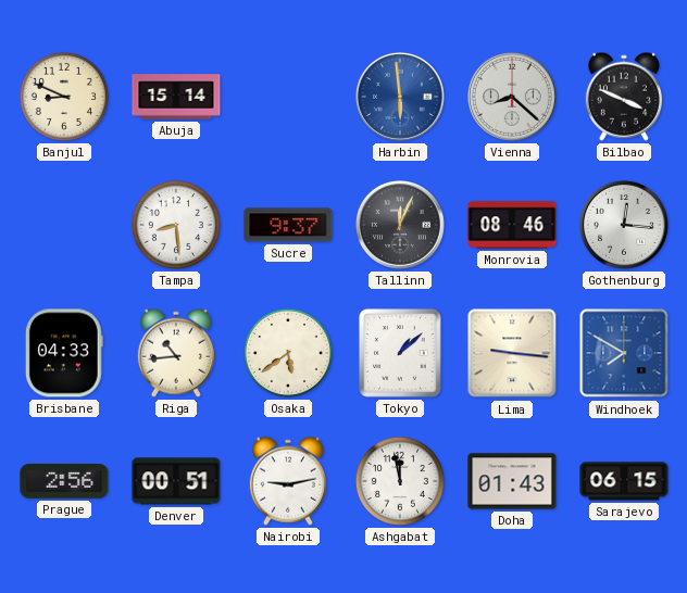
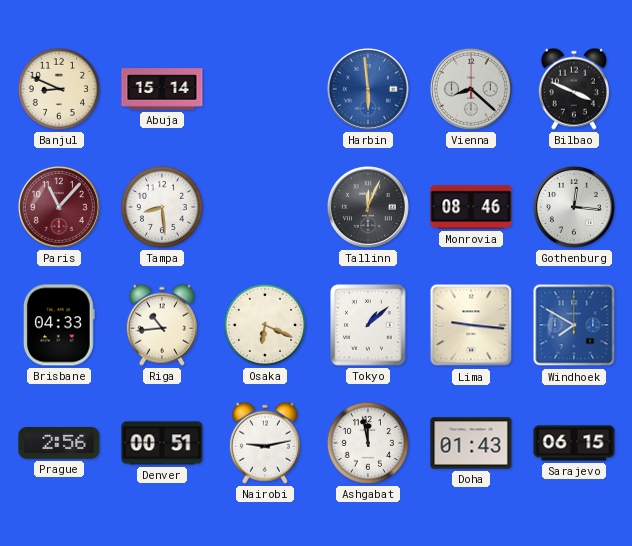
Paris: none -> 11:07 (59, 207)
Sucre: 9:37 -> none (288, 225)
Osaka: 5:39 -> 6:19 (265, 325)
